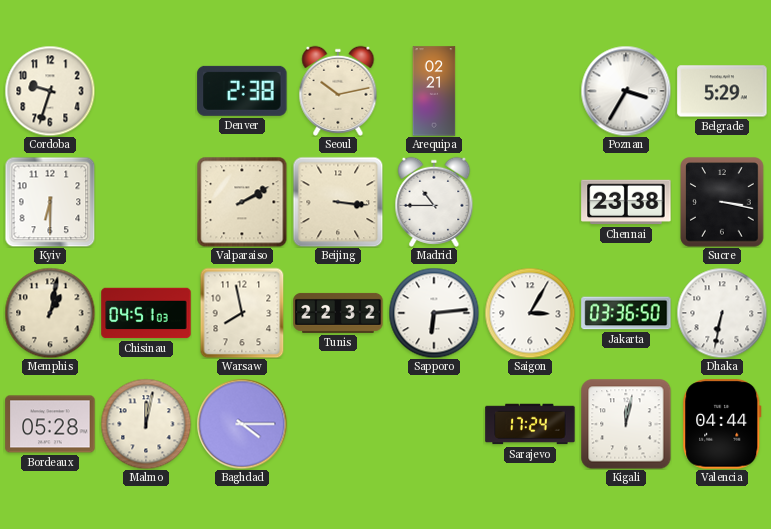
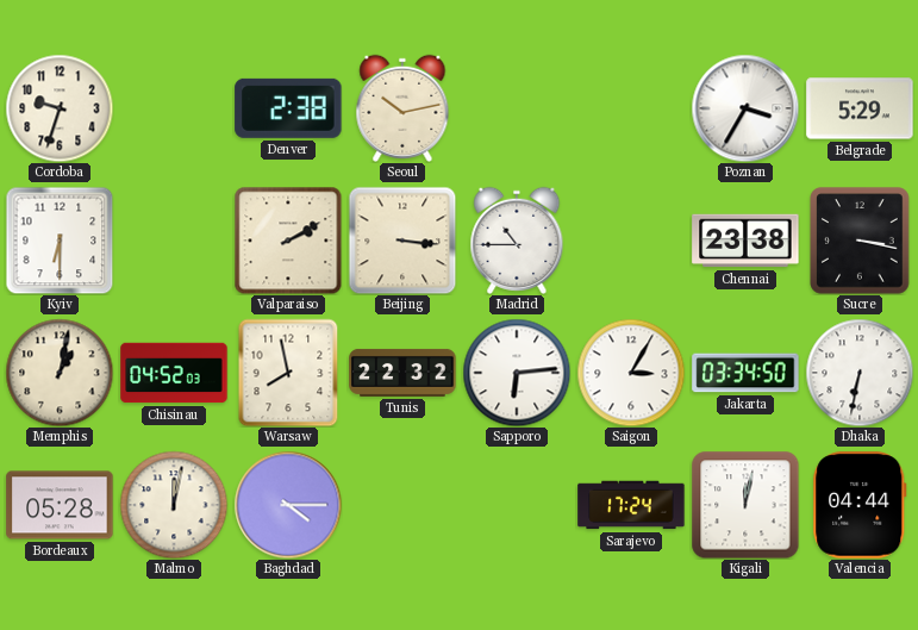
Arequipa: 02:21 -> none (434, 91)
Chisinau: 04:51 -> 04:52 (174, 373)
Jakarta: 03:36 -> 03:34 (745, 373)
